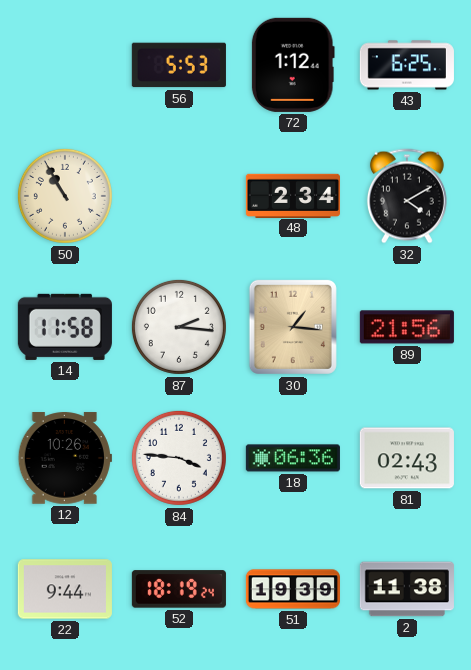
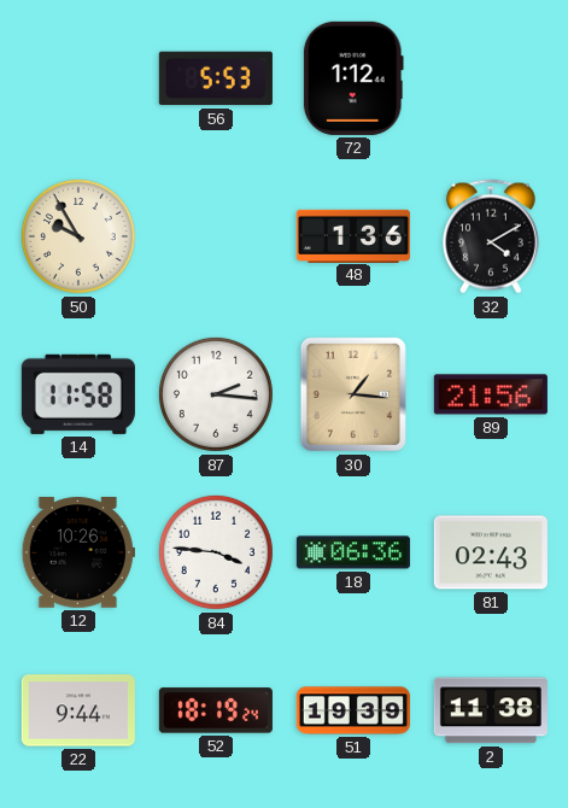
43: 6:25 -> none (407, 65)
50: 10:55 -> 9:55 (78, 236)
48: 2:34 -> 1:36 (353, 235)
